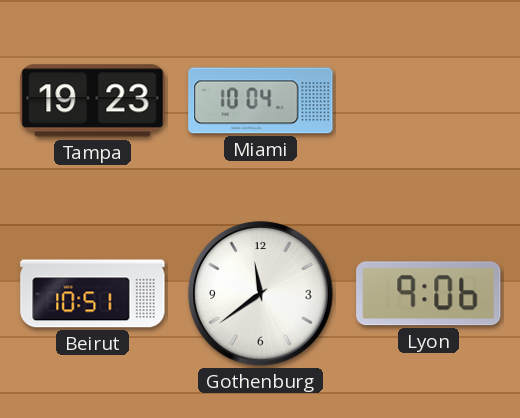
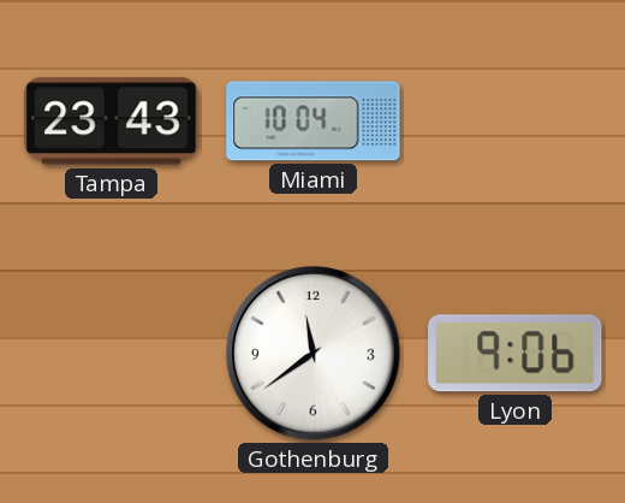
Tampa: 19:23 -> 23:43 (112, 122)
Beirut: 10:51 -> none (93, 294)
